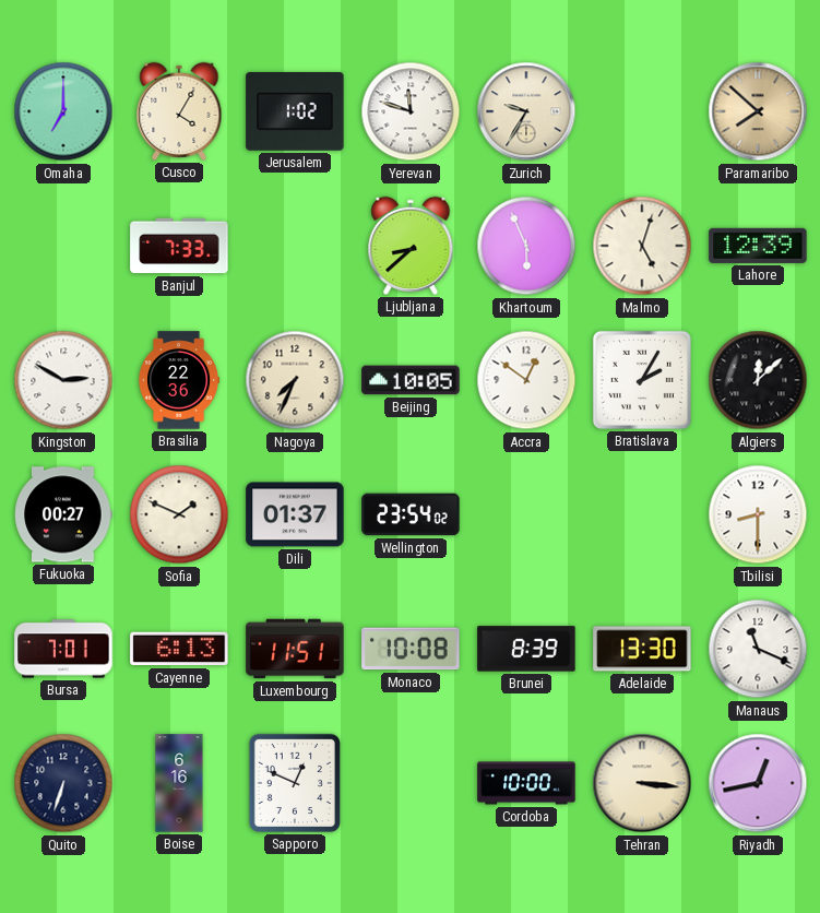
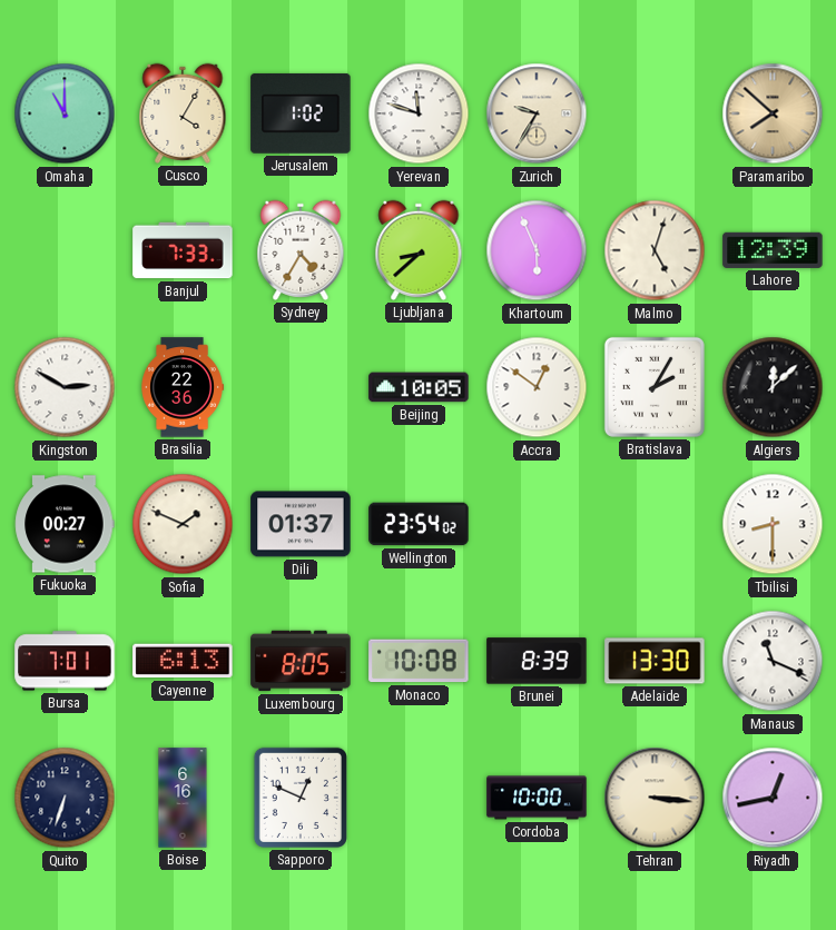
Omaha: 7:00 -> 11:00 (65, 113)
Sydney: none -> 4:35 (301, 250)
Nagoya: 7:34 -> none (295, 380)
Luxembourg: 11:51 -> 8:05 (301, 661)
